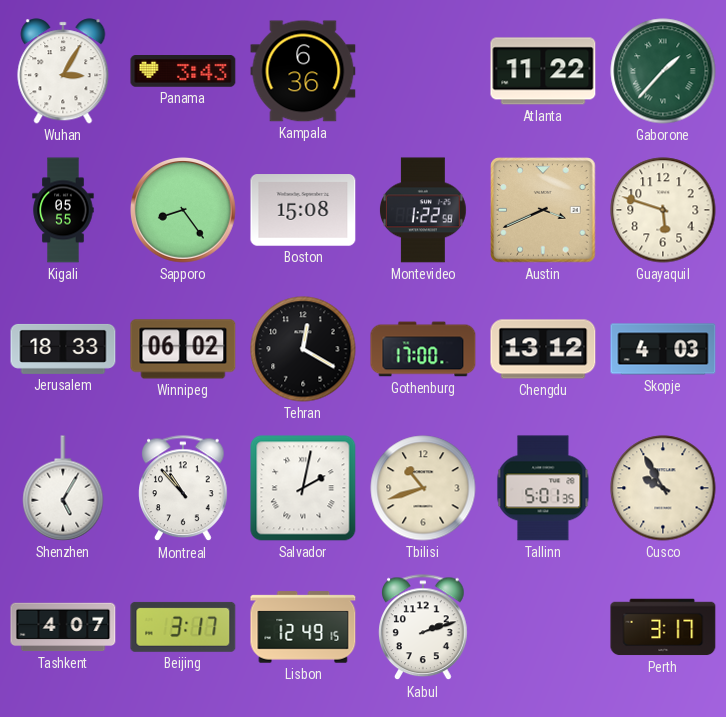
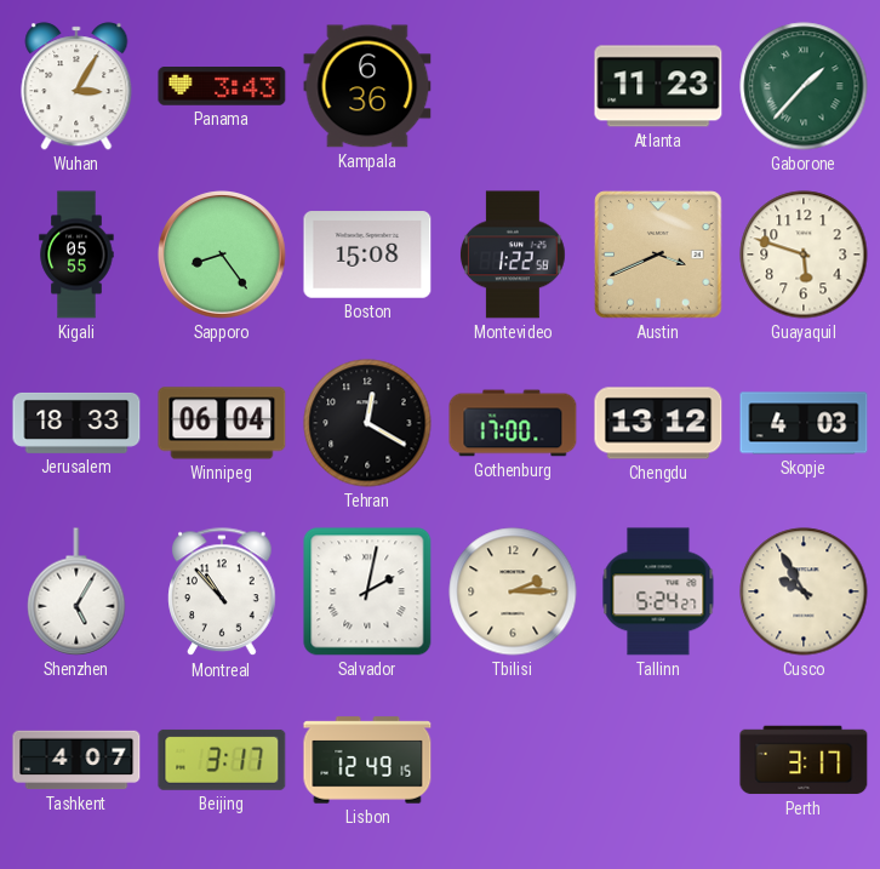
Atlanta: 11:22 -> 11:23 (658, 86)
Winnipeg: 06:02 -> 06:04 (222, 423)
Tbilisi: 10:42 -> 2:15 (513, 591)
Tallinn: 5:01 -> 5:24 (658, 591)
Kabul: 2:12 -> none (423, 628)
